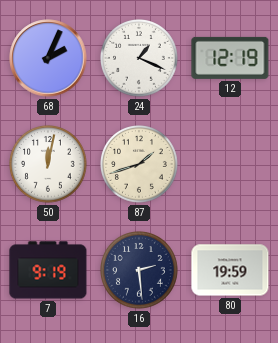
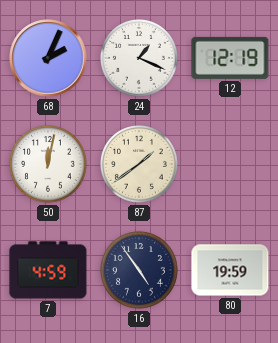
87: 1:42 -> 1:39 (140, 165)
7: 9:19 -> 4:59 (48, 270)
16: 2:29 -> 4:54 (140, 271)
